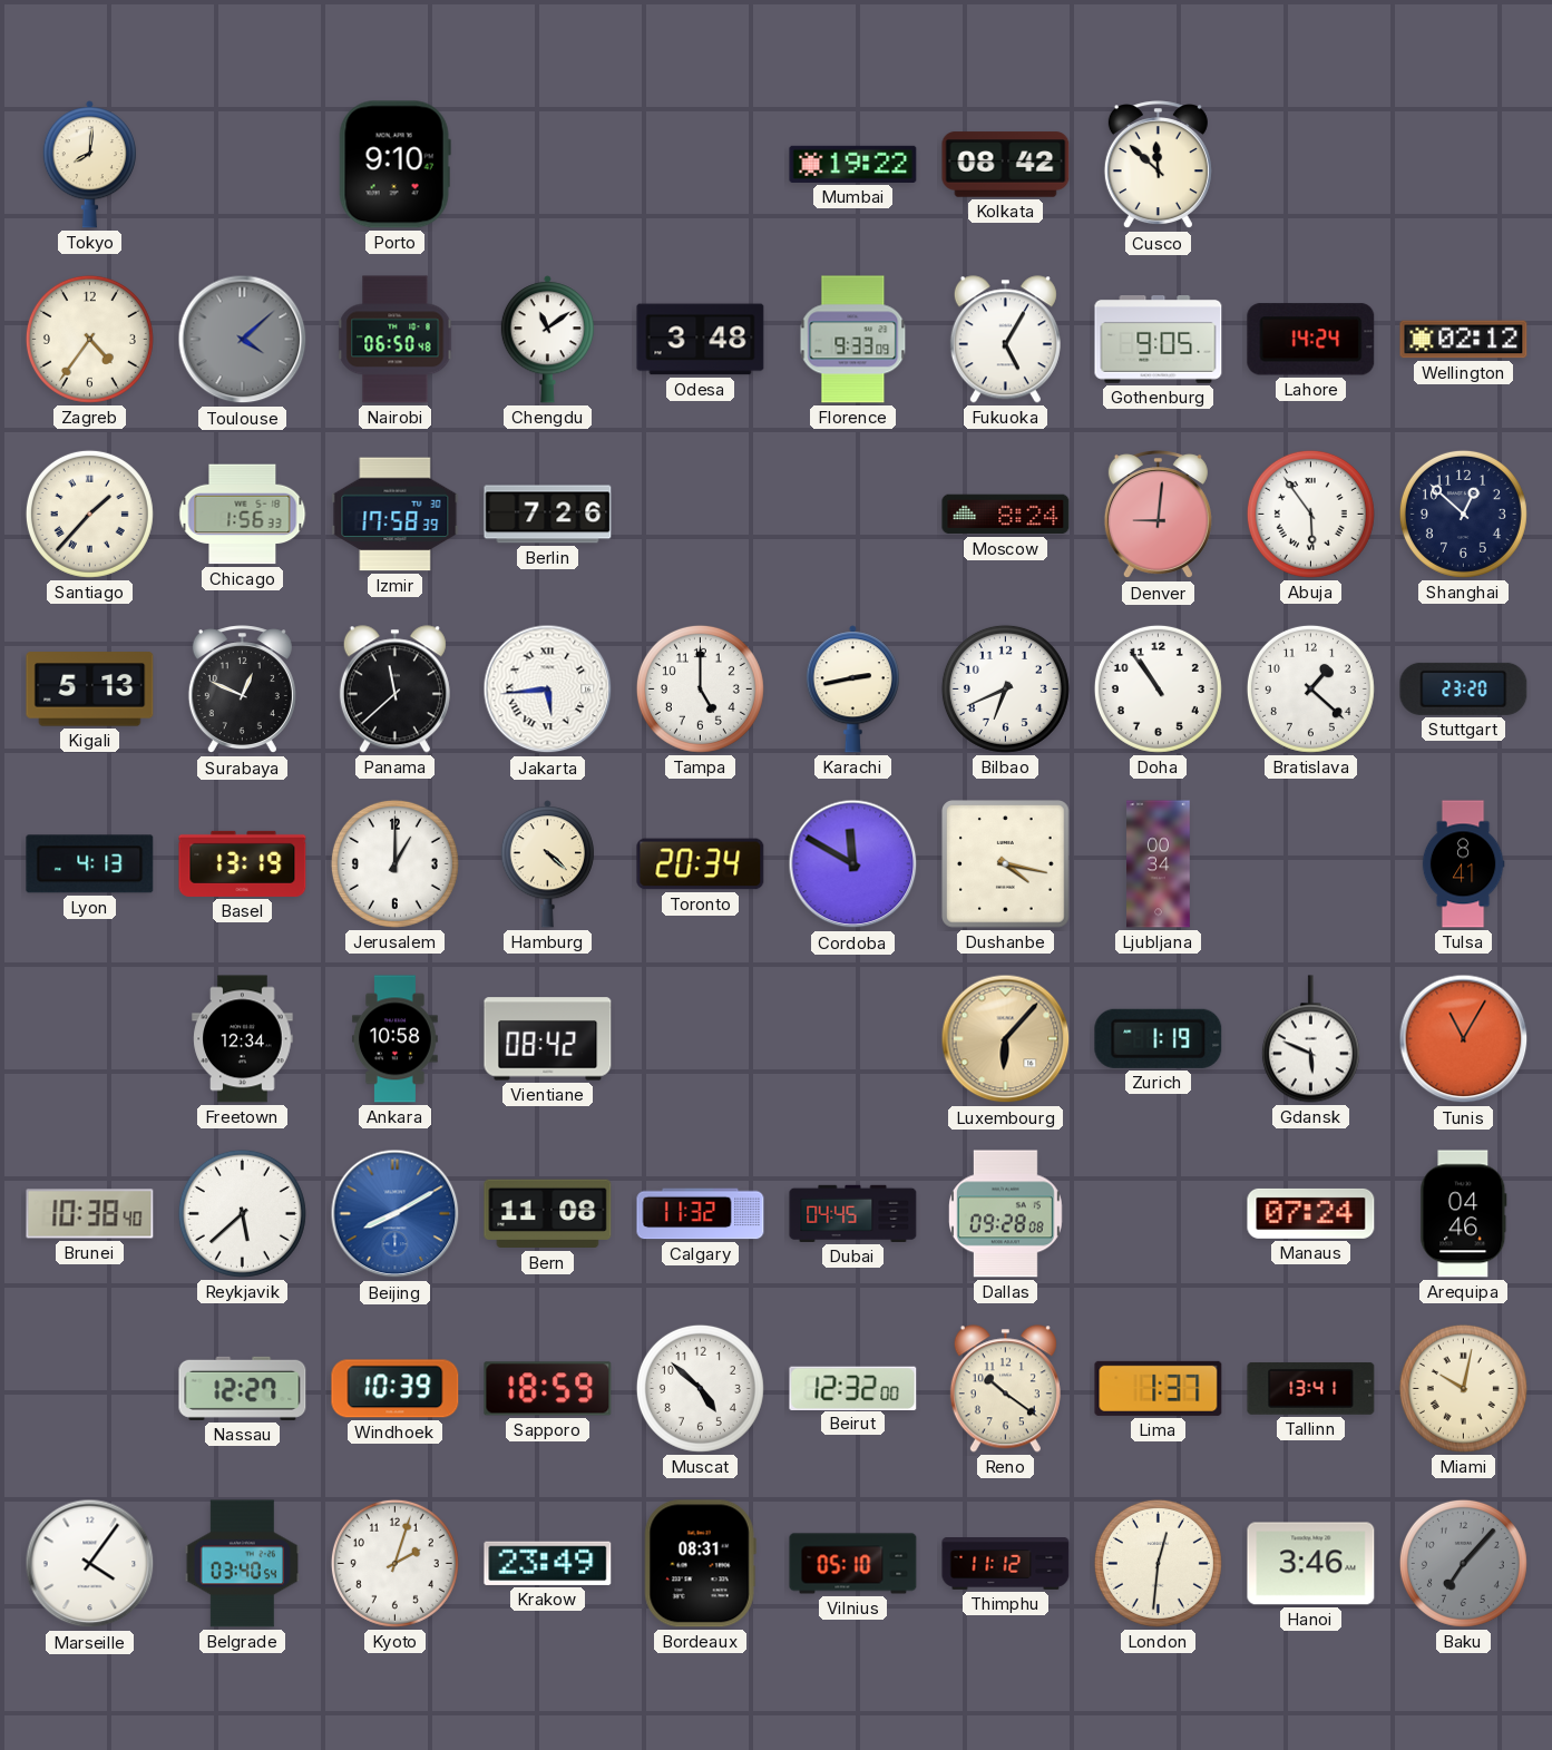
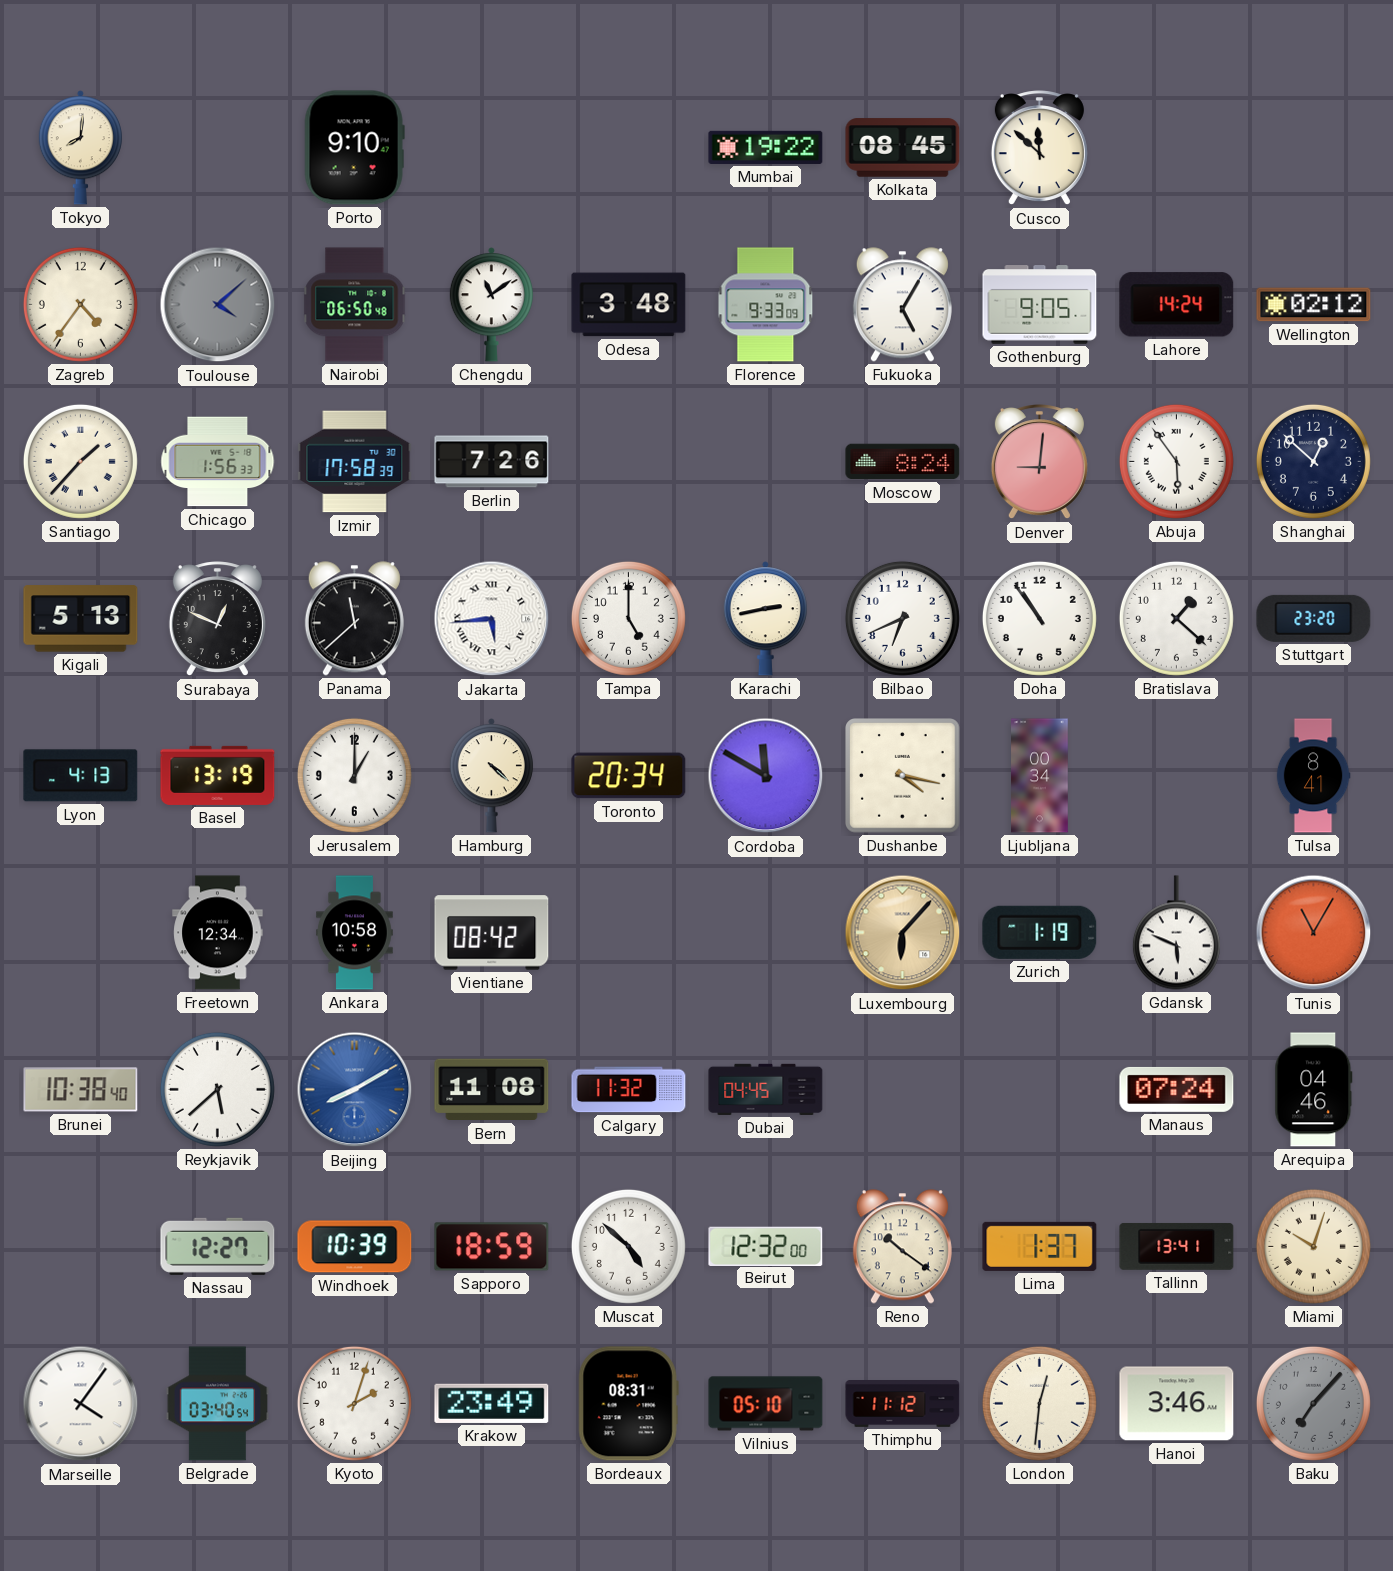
Kolkata: 08:42 -> 08:45 (903, 148)
Dallas: 09:28 -> none (1006, 1214)
Miami: 10:02 -> 10:03 (1313, 1246)
